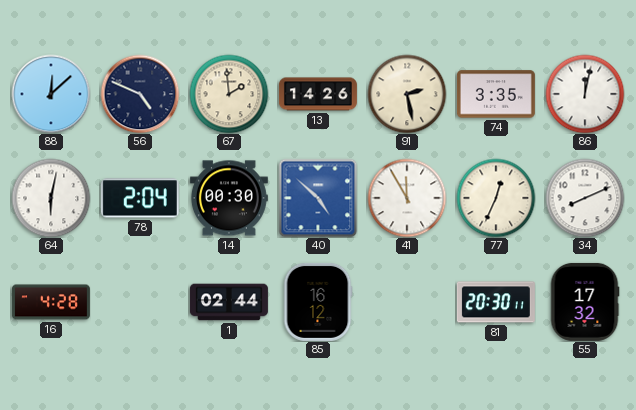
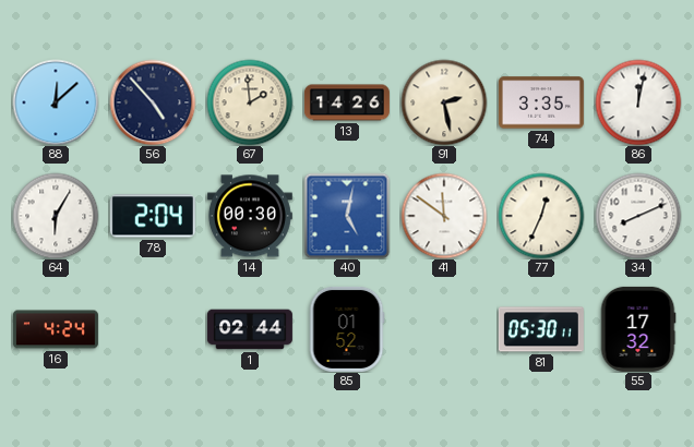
56: 4:49 -> 4:53 (153, 102)
64: 6:02 -> 6:05 (56, 216)
40: 4:52 -> 5:02 (347, 216)
41: 11:55 -> 11:51 (444, 216)
16: 4:28 -> 4:24 (56, 329)
85: 16:12 -> 01:52 (347, 329)
81: 20:30 -> 05:30 (541, 329)
